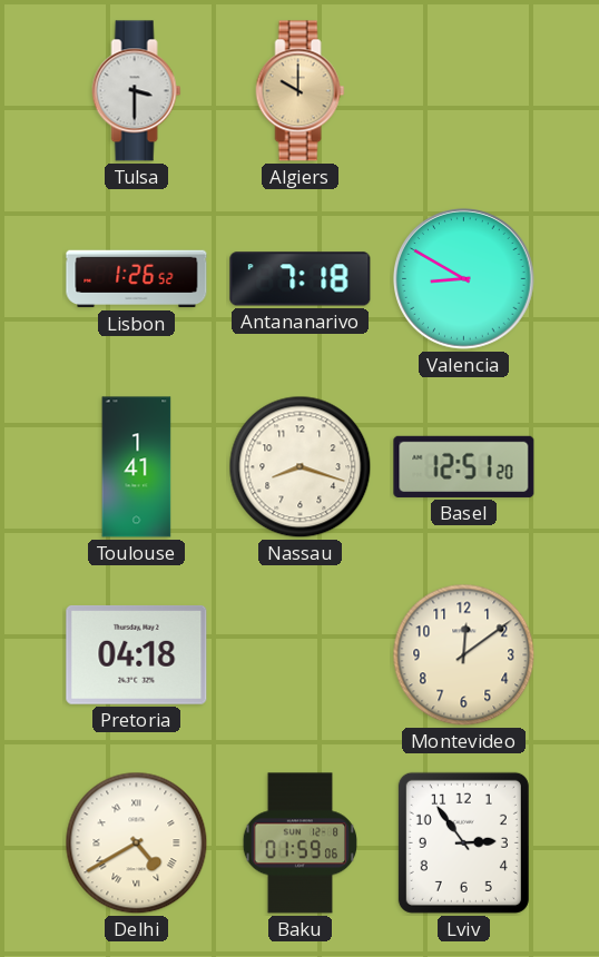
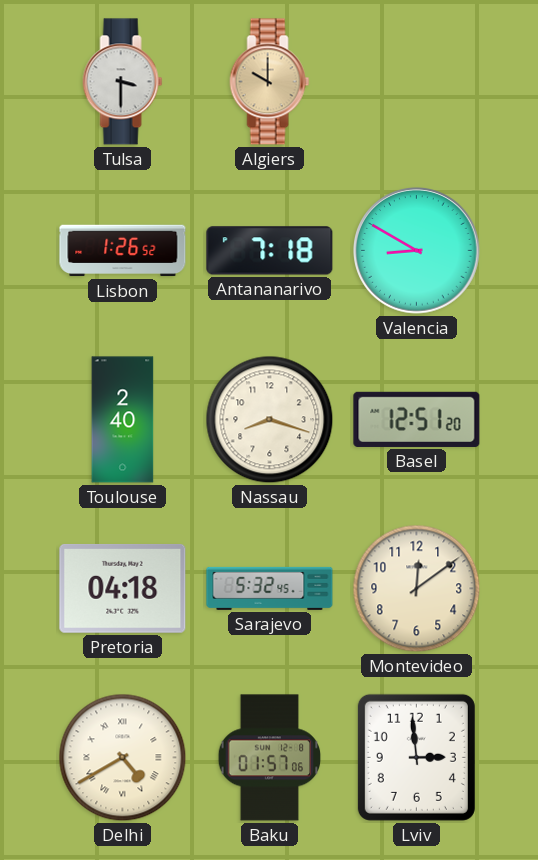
Toulouse: 1:41 -> 2:40 (123, 420)
Sarajevo: none -> 5:32 (270, 588)
Baku: 01:59 -> 01:57 (270, 758)
Lviv: 2:54 -> 2:59 (416, 757)
